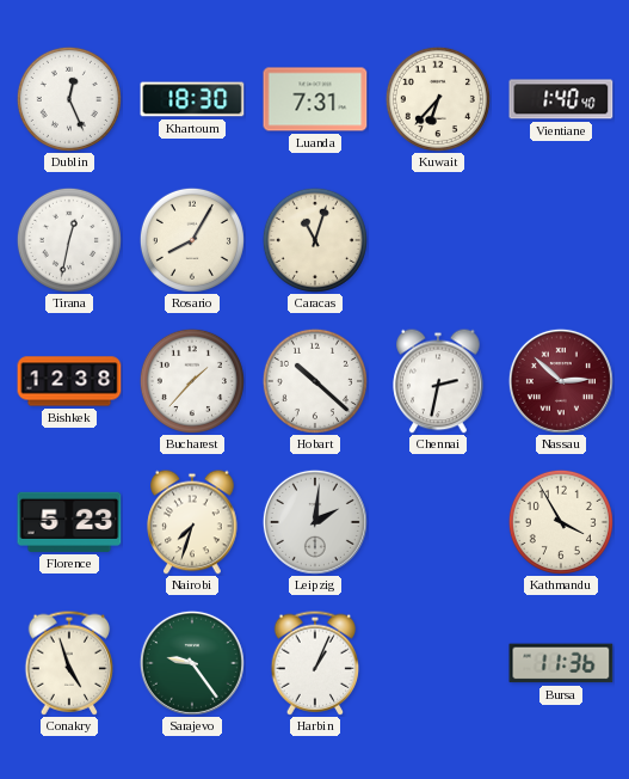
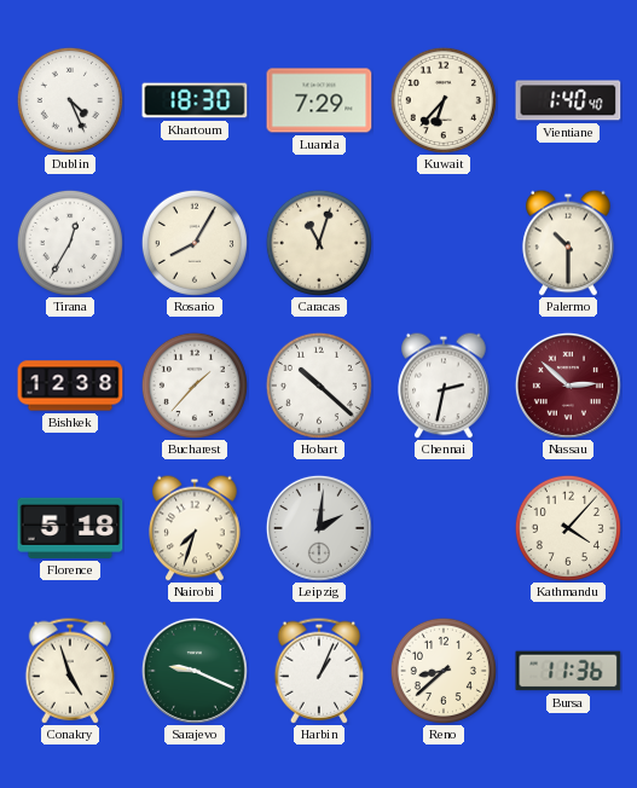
Dublin: 12:26 -> 4:26 (70, 100)
Luanda: 7:31 -> 7:29 (319, 100)
Tirana: 12:32 -> 12:35 (70, 243)
Palermo: none -> 10:30 (568, 243)
Florence: 5:23 -> 5:18 (70, 528)
Kathmandu: 3:55 -> 4:07 (568, 528)
Sarajevo: 9:24 -> 9:19 (195, 671)
Reno: none -> 8:38 (444, 671)
